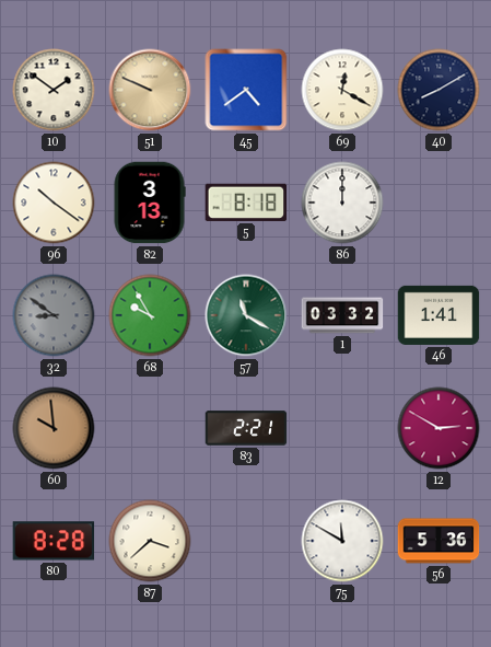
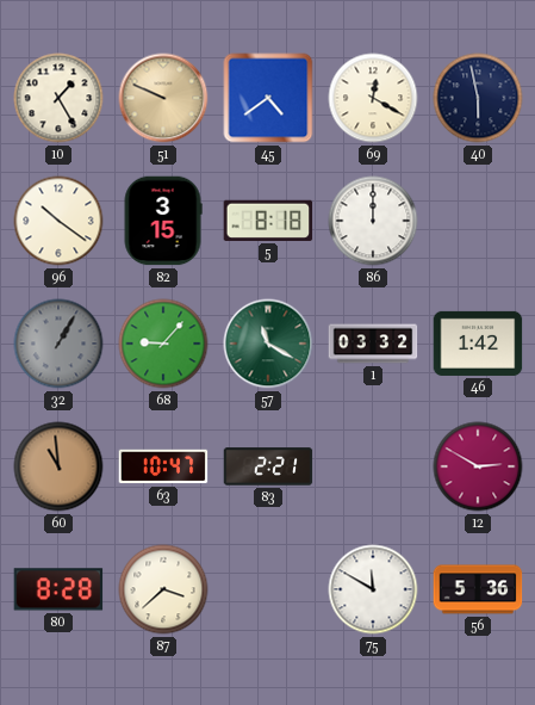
10: 1:51 -> 1:25 (58, 98)
40: 8:10 -> 5:58 (478, 98)
82: 3:13 -> 3:15 (163, 221)
32: 8:51 -> 1:05 (58, 344)
68: 9:55 -> 9:07 (163, 344)
46: 1:41 -> 1:42 (478, 344)
60: 9:59 -> 10:59 (58, 466)
63: none -> 10:47 (163, 466)
